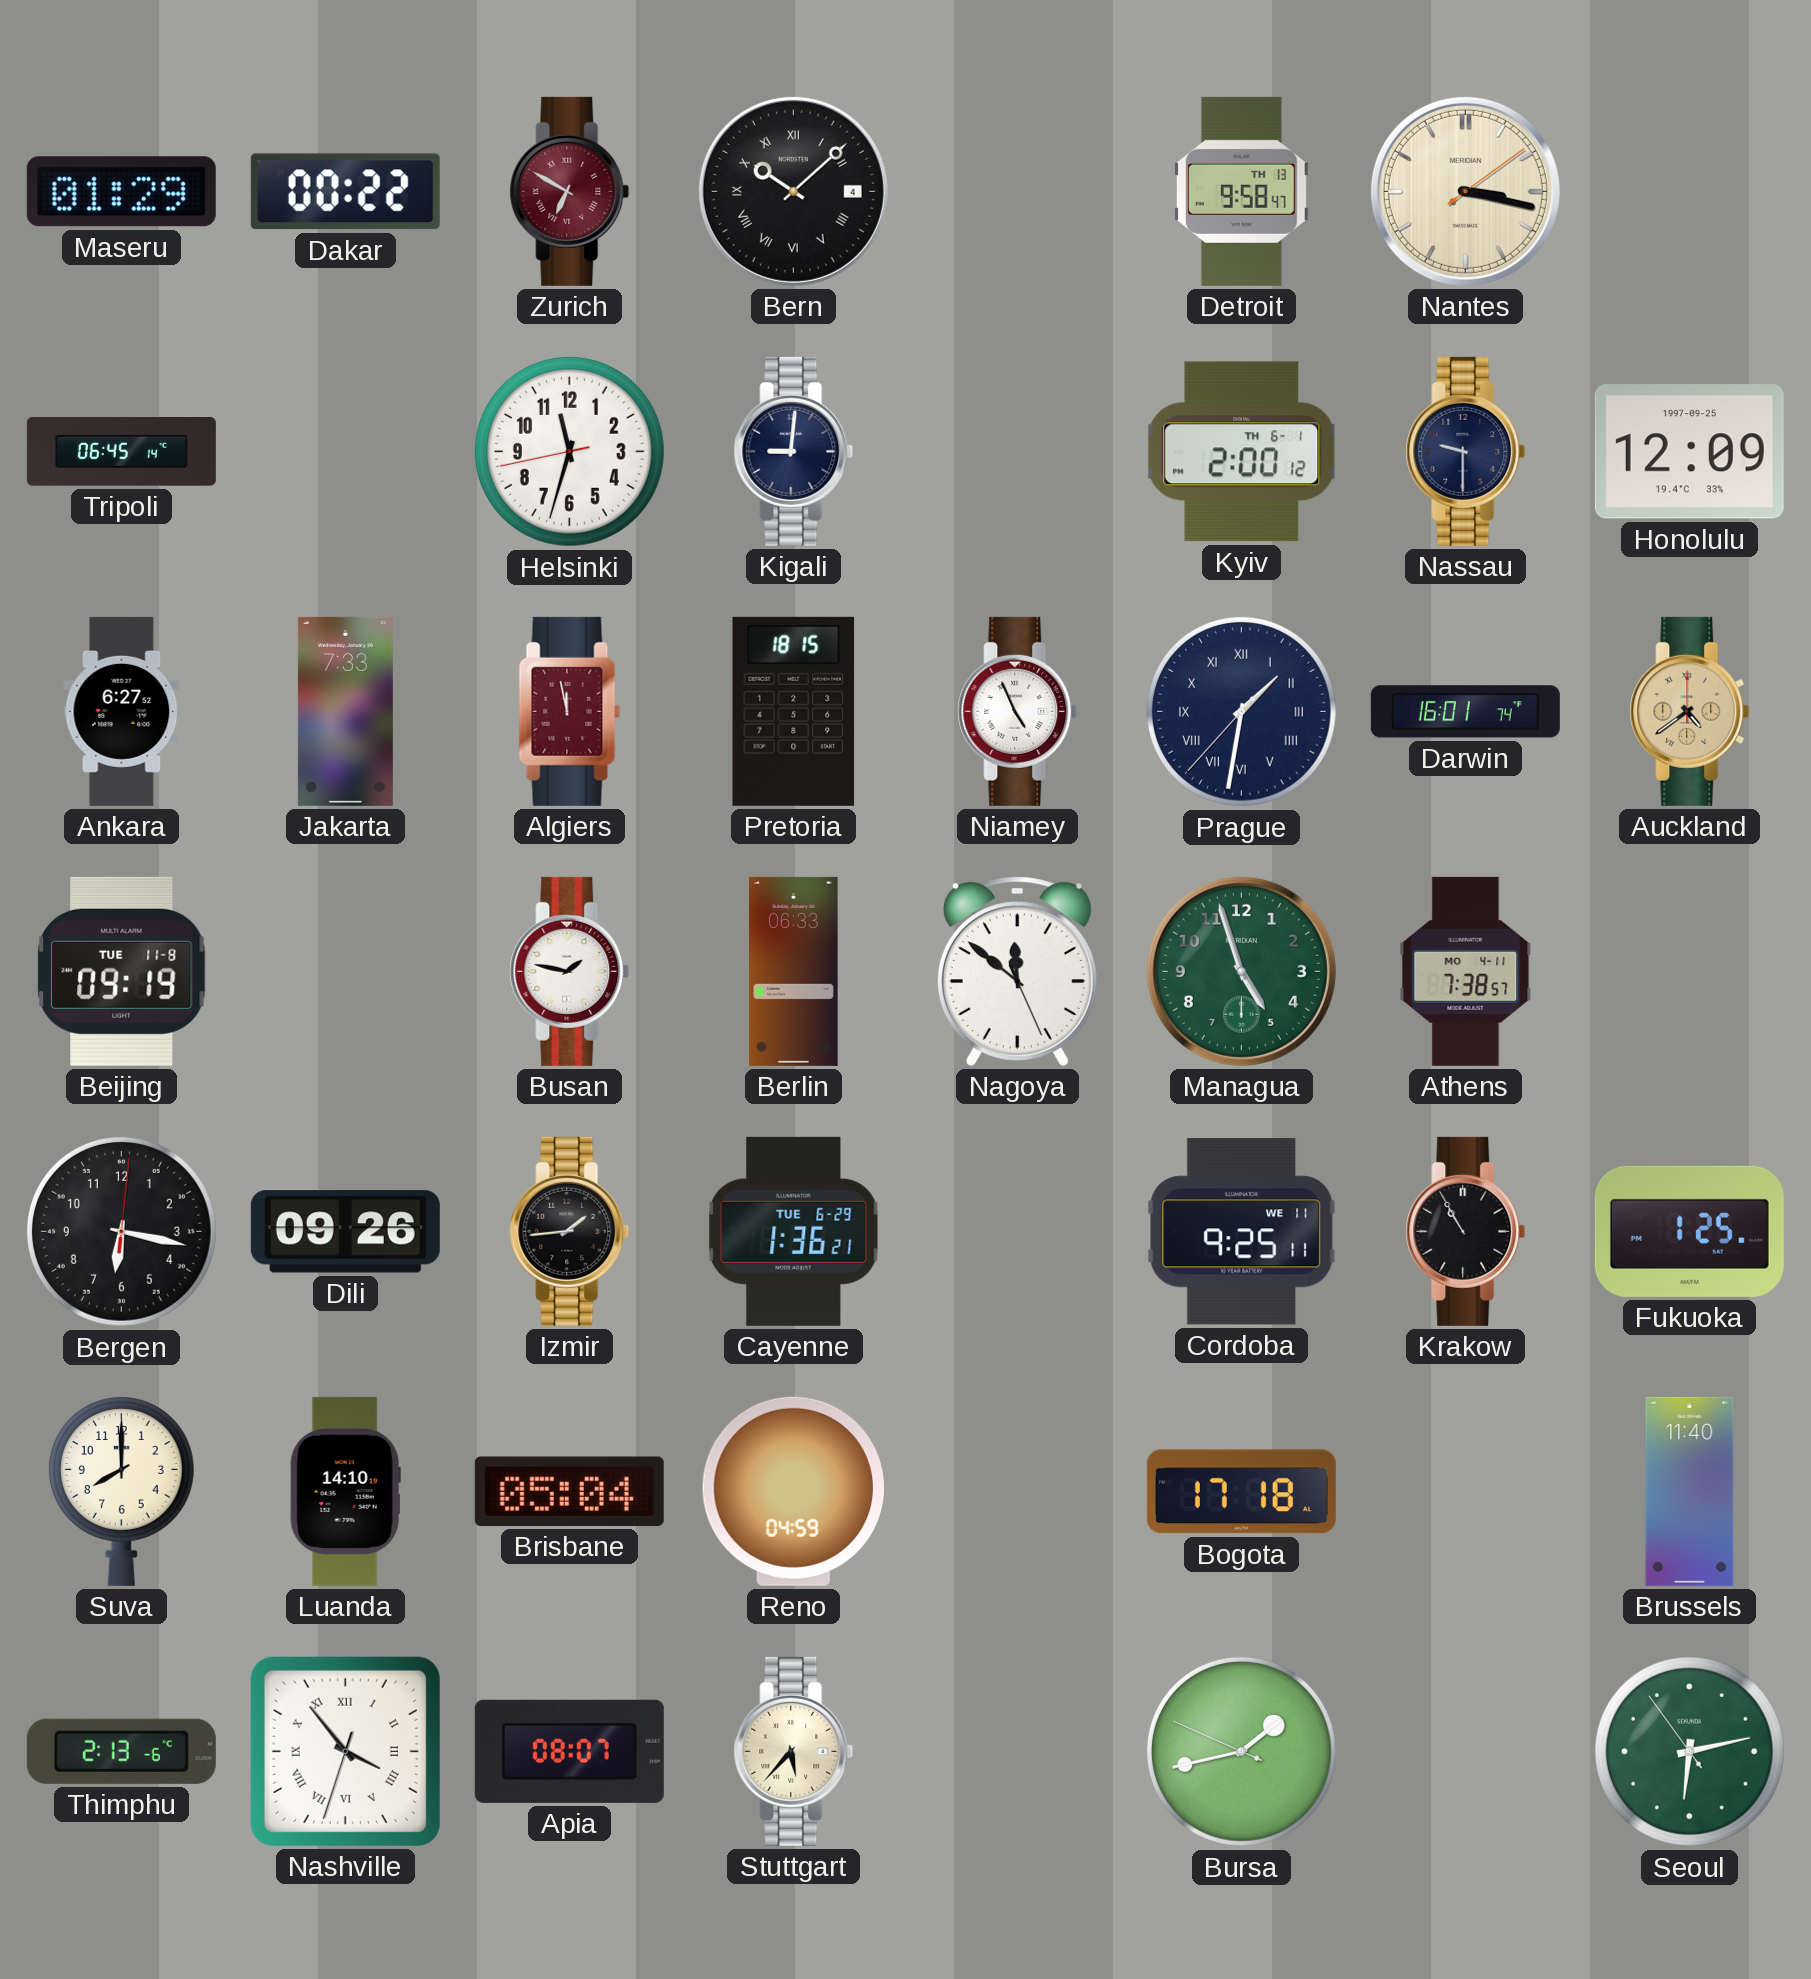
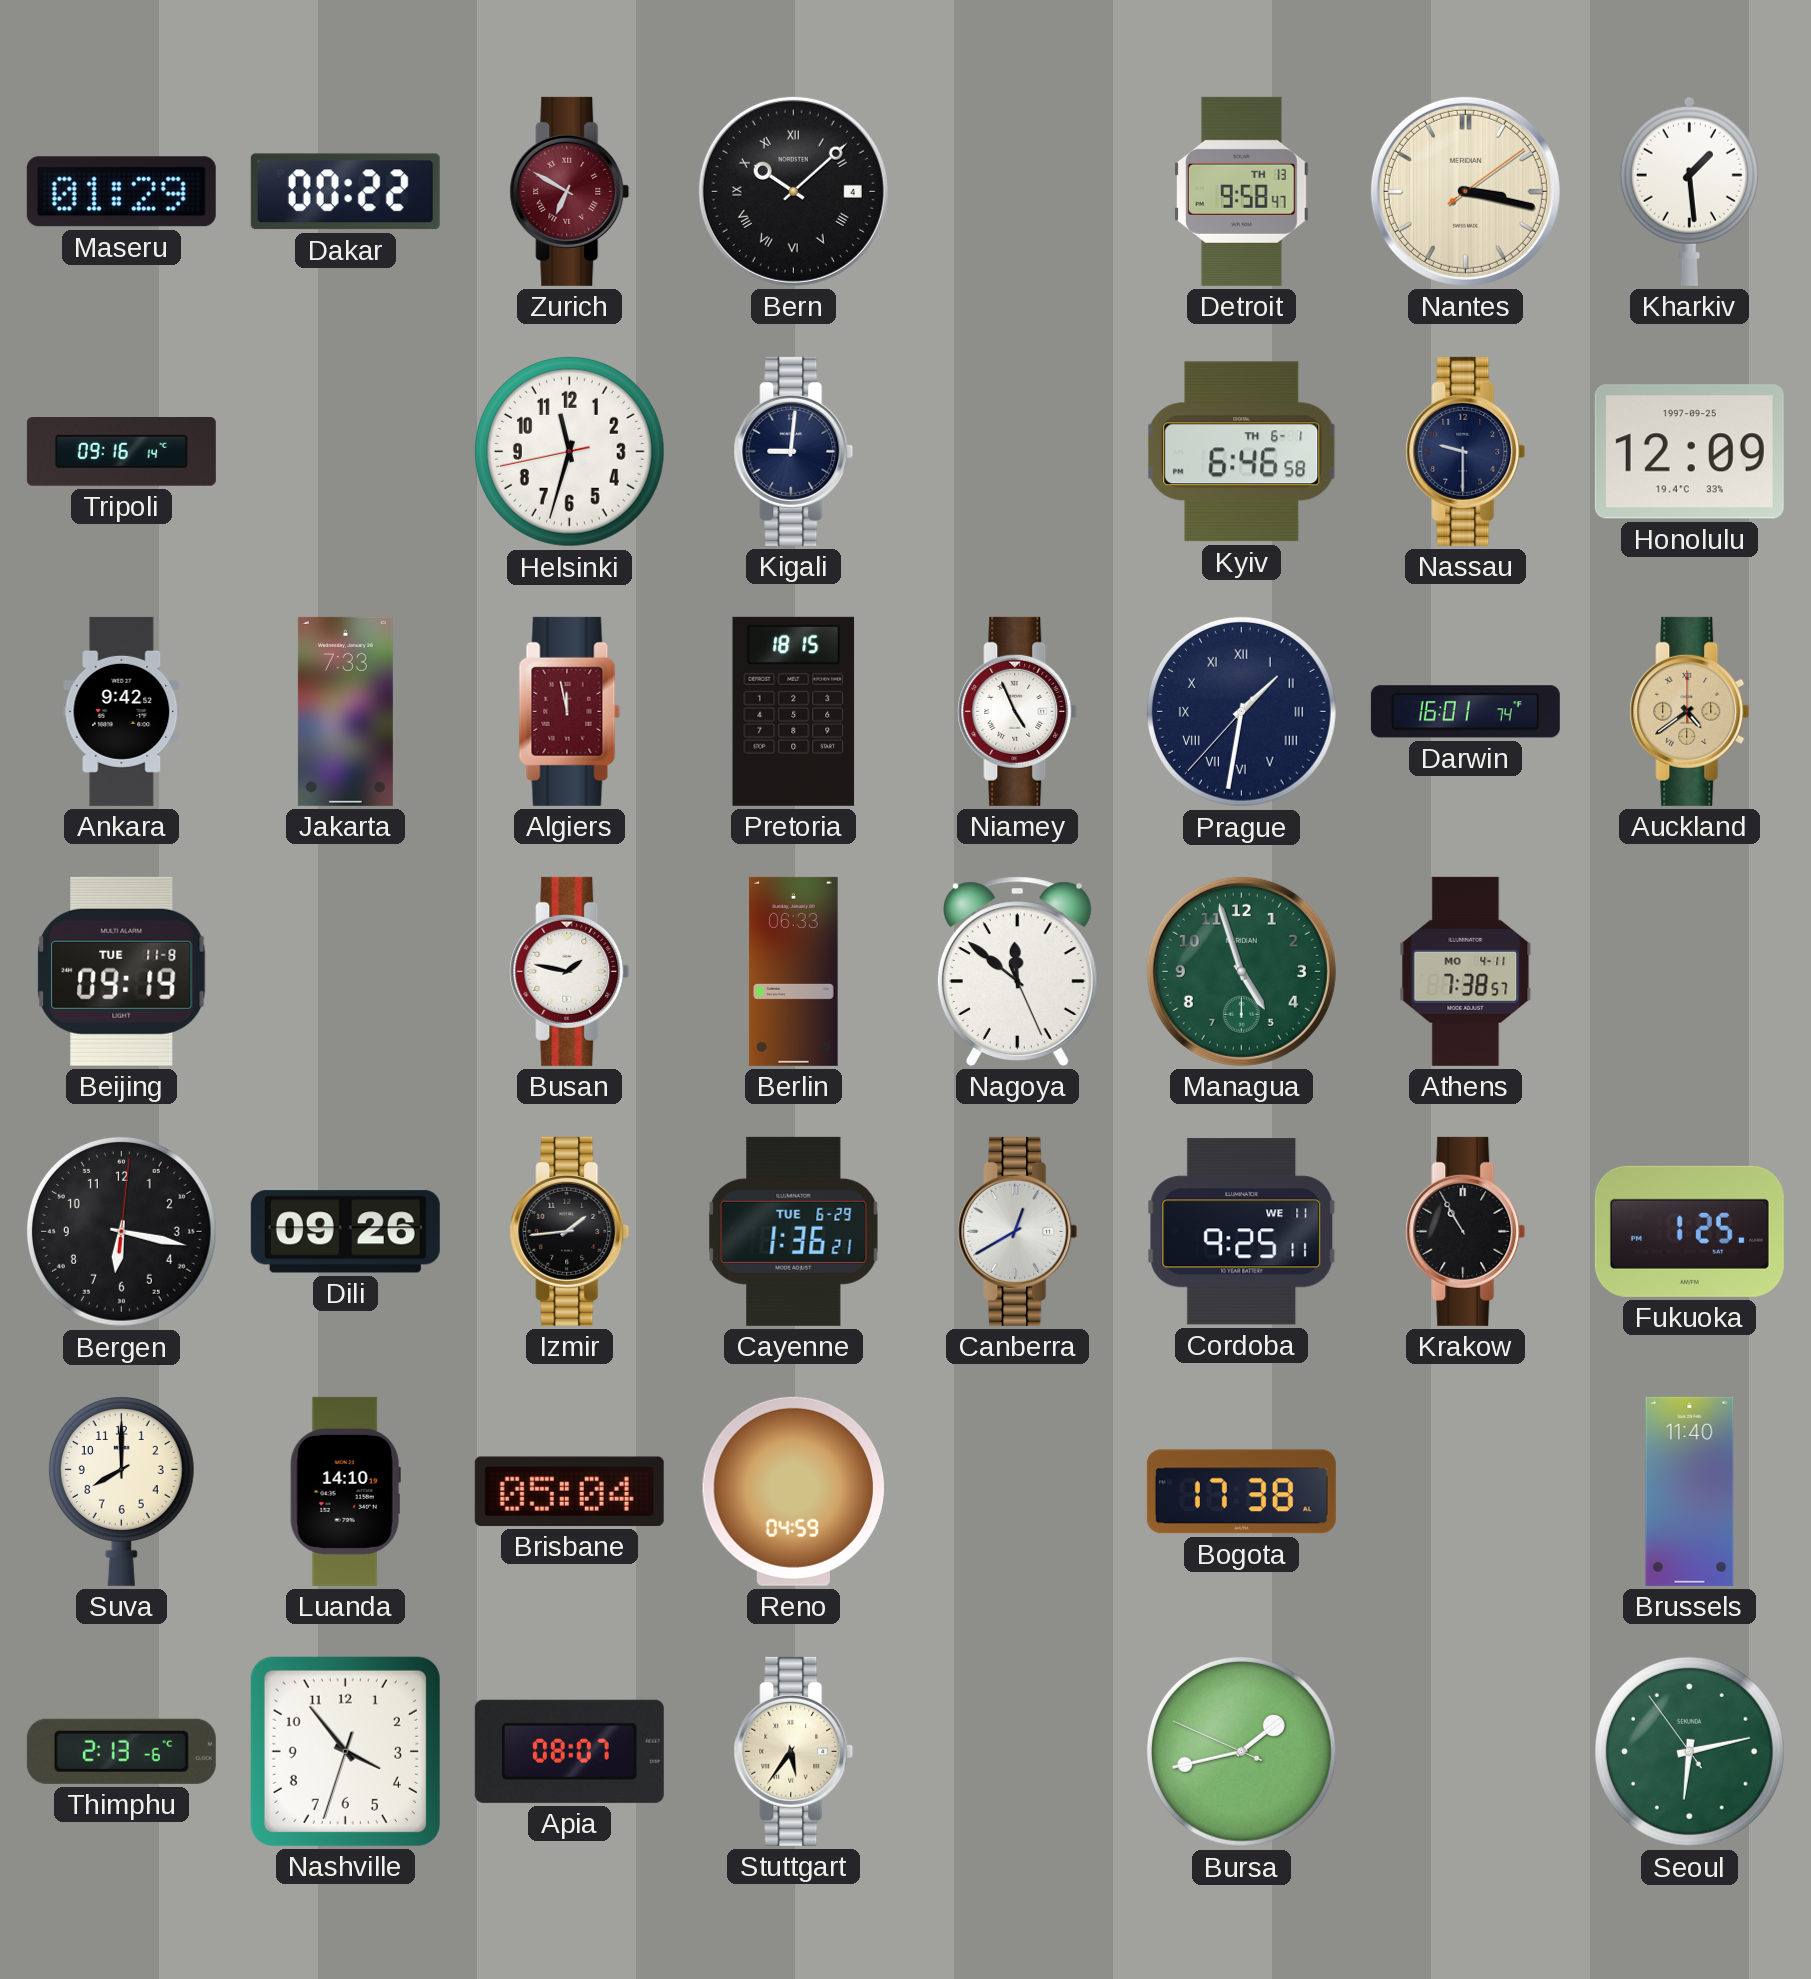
Kharkiv: none -> 1:29 (1689, 191)
Tripoli: 06:45 -> 09:16 (121, 452)
Kyiv: 2:00 -> 6:46 (1242, 452)
Ankara: 6:27 -> 9:42 (122, 711)
Canberra: none -> 12:40 (1018, 1231)
Bogota: 17:18 -> 17:38 (1241, 1492)
Nashville numerals: Roman -> Arabic (345, 1751)
Stuttgart: 5:37 -> 5:36 (794, 1751)
